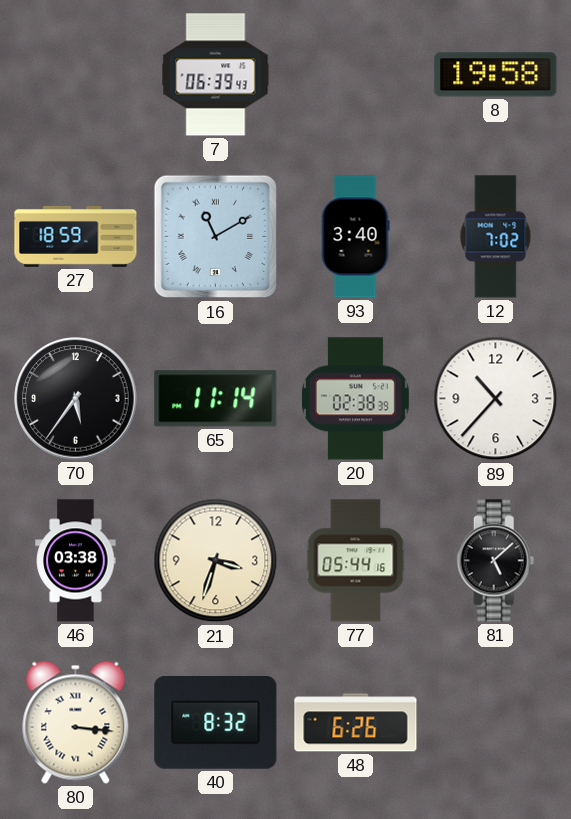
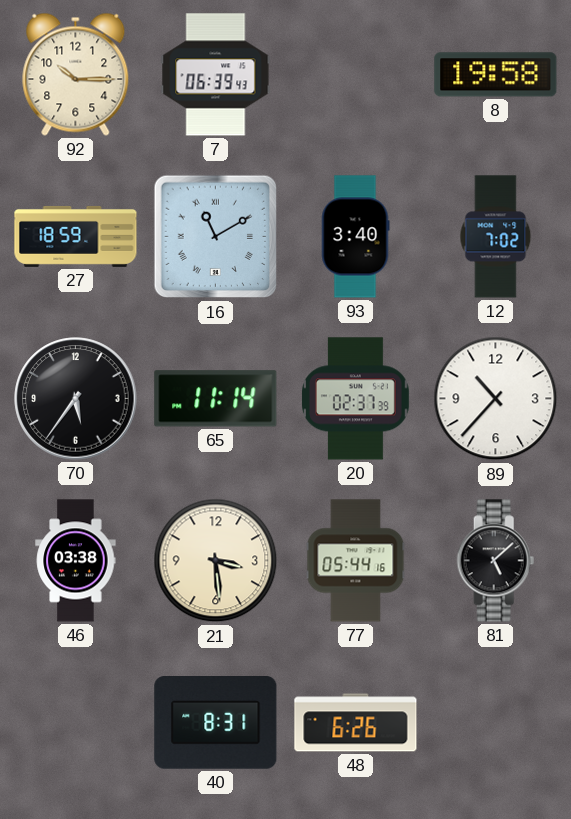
92: none -> 10:15 (76, 74)
20: 02:38 -> 02:37 (355, 399)
21: 3:33 -> 3:29 (216, 561)
80: 3:16 -> none (76, 722)
40: 8:32 -> 8:31 (216, 723)
